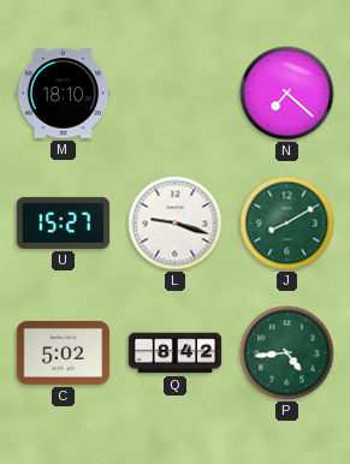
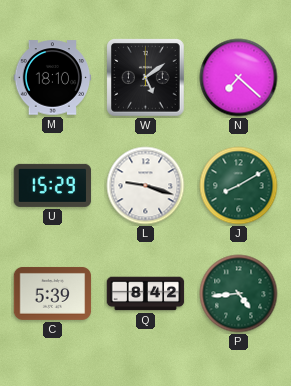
W: none -> 5:09 (146, 78)
U: 15:27 -> 15:29 (53, 185)
C: 5:02 -> 5:39 (53, 293)
